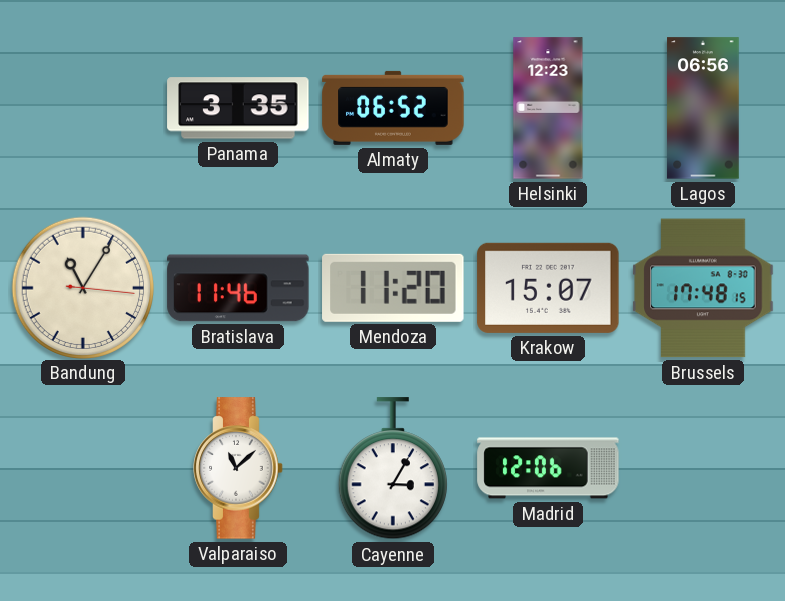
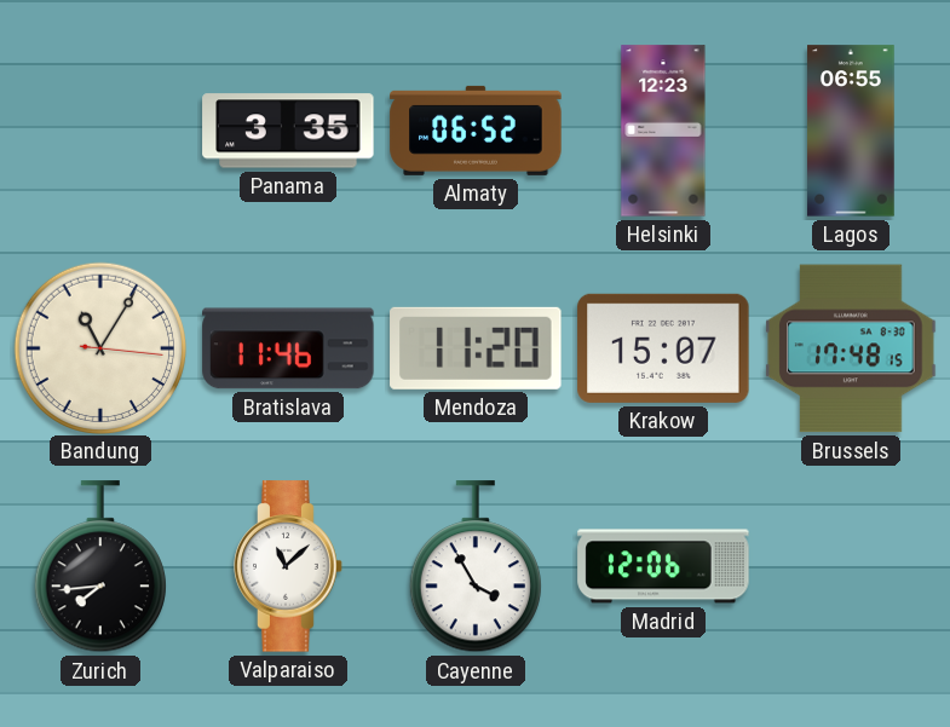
Lagos: 06:56 -> 06:55 (851, 131)
Zurich: none -> 7:44 (100, 567)
Cayenne: 3:05 -> 3:55 (476, 567)
